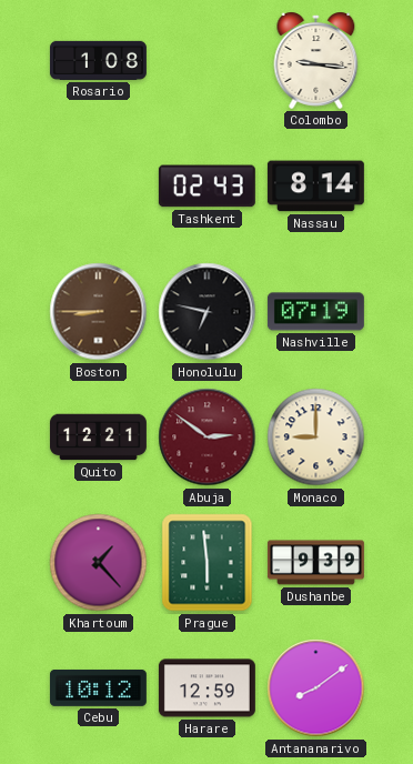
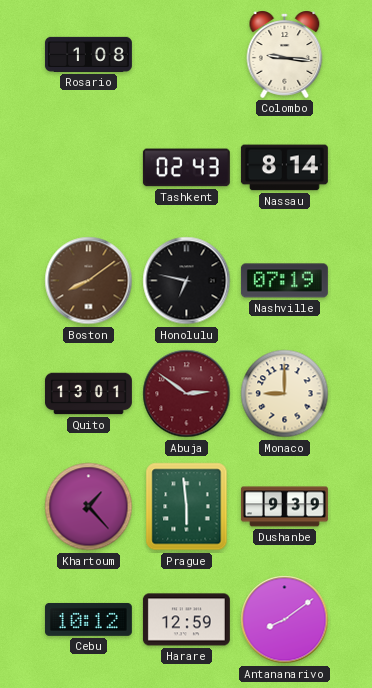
Boston: 8:45 -> 8:09 (89, 281)
Quito: 12:21 -> 13:01 (88, 394)
